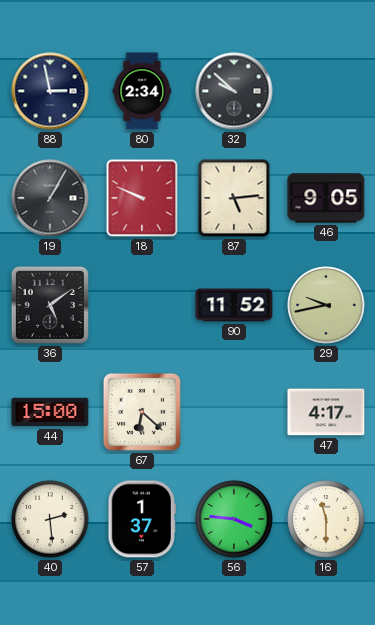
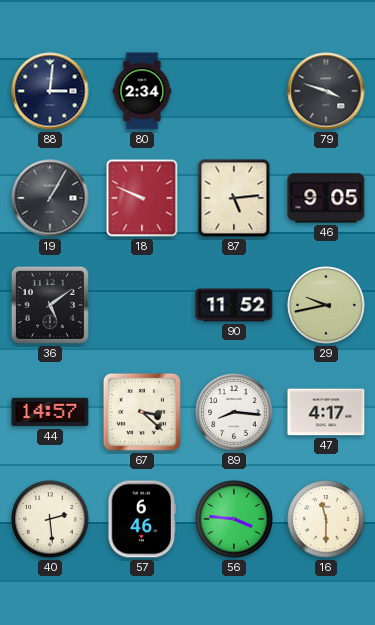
88: 2:58 -> 3:01 (50, 91)
32: 9:52 -> none (234, 91)
79: none -> 3:48 (326, 91)
44: 15:00 -> 14:57 (50, 412)
67: 6:22 -> 3:22 (142, 412)
89: none -> 8:16 (234, 412)
57: 1:37 -> 6:46 (141, 519)
